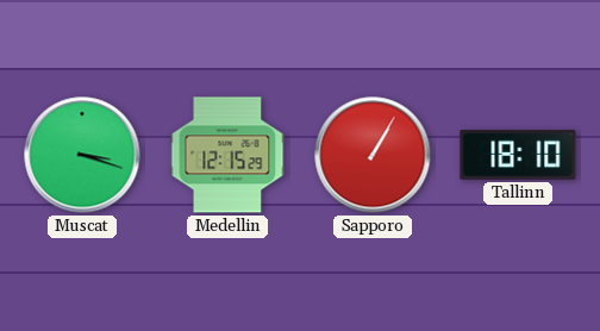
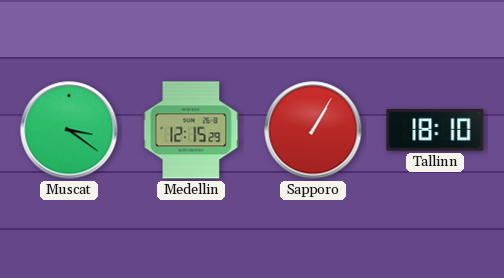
Muscat: 3:18 -> 3:21 (69, 130)
